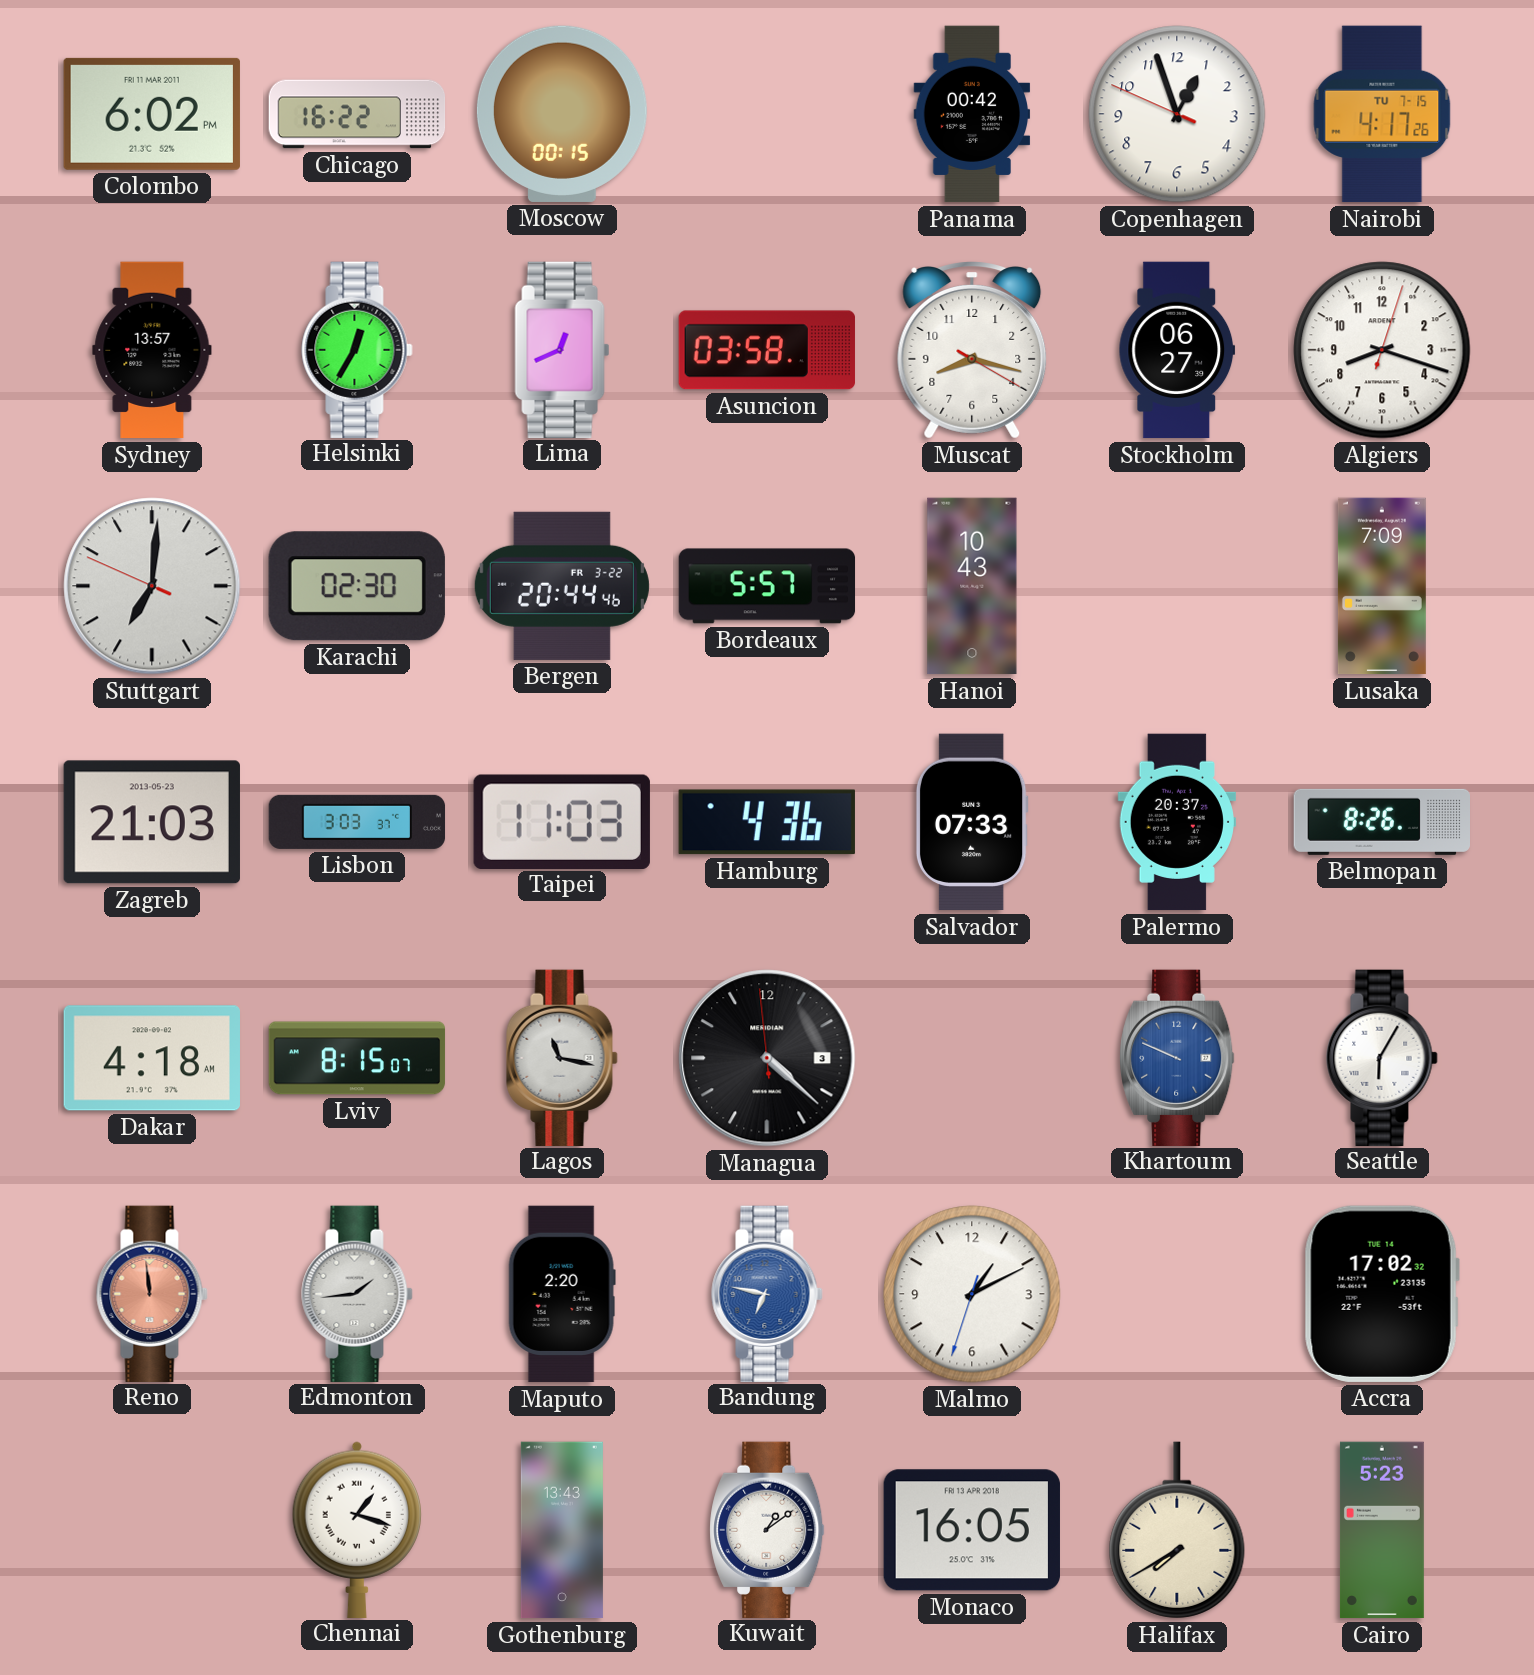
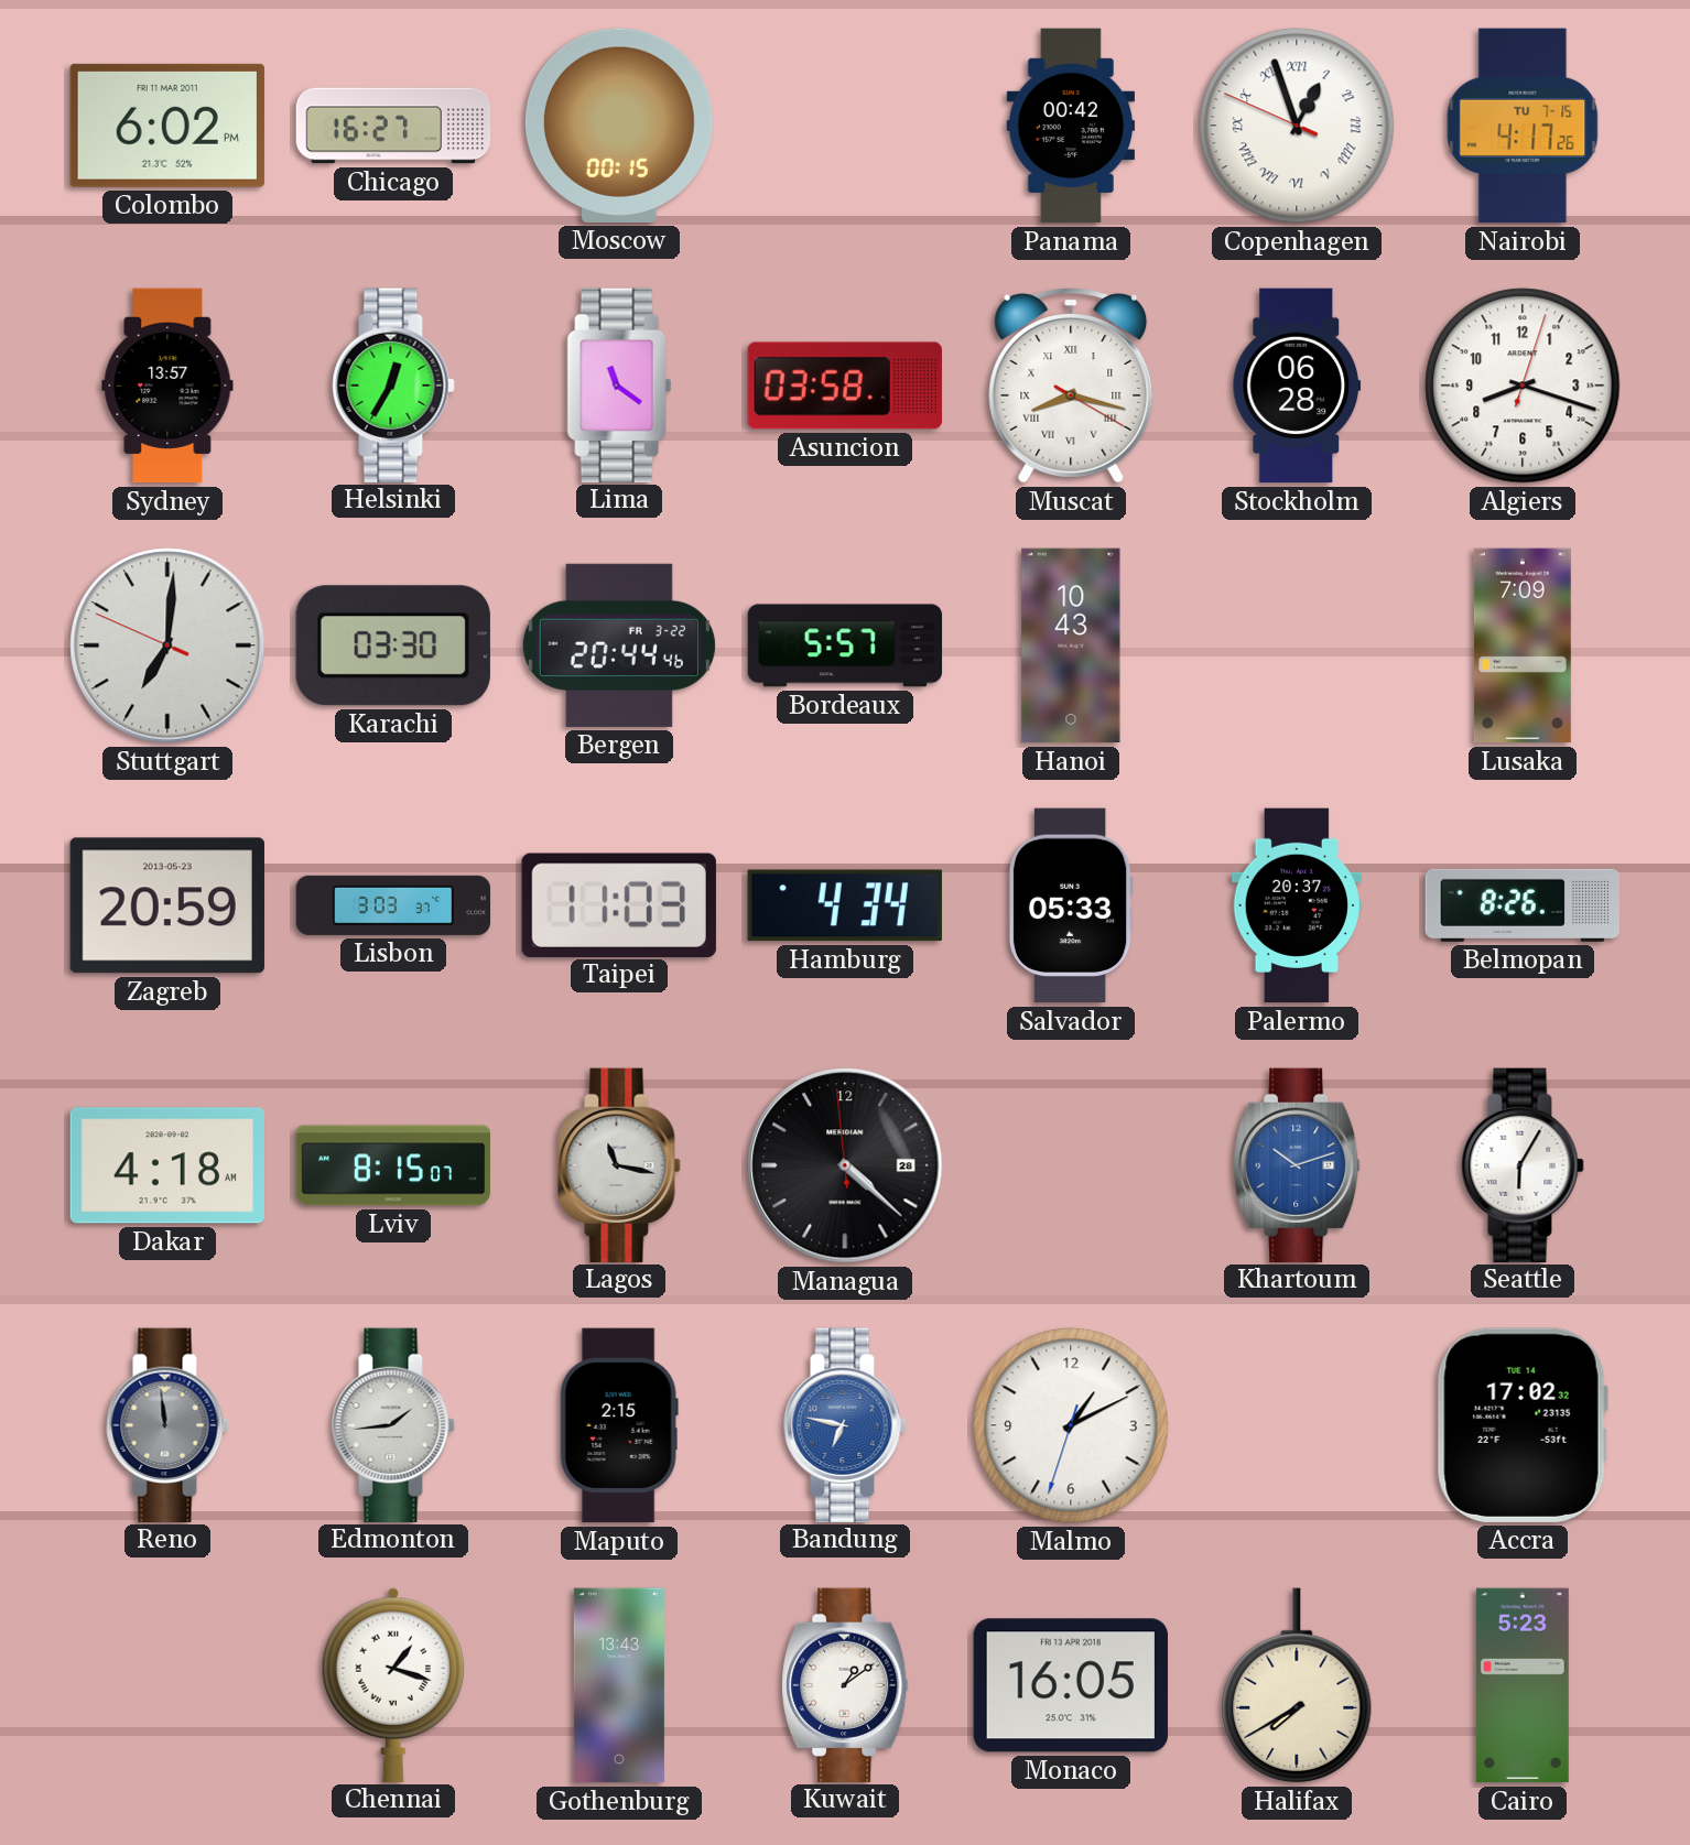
Chicago: 16:22 -> 16:27 (393, 126)
Copenhagen numerals: Arabic -> Roman (1297, 126)
Lima: 12:41 -> 11:21 (619, 384)
Muscat numerals: Arabic -> Roman (1071, 386)
Stockholm: 06:27 -> 06:28 (1297, 386)
Karachi: 02:30 -> 03:30 (393, 645)
Zagreb: 21:03 -> 20:59 (167, 905)
Hamburg: 4:36 -> 4:34 (845, 905)
Salvador: 07:33 -> 05:33 (1071, 905)
Managua date: 3 -> 28 (845, 1165)
Khartoum: 9:49 -> 10:12 (1297, 1164)
Reno dial: salmon -> grey (167, 1424)
Maputo: 2:20 -> 2:15 (619, 1425)
